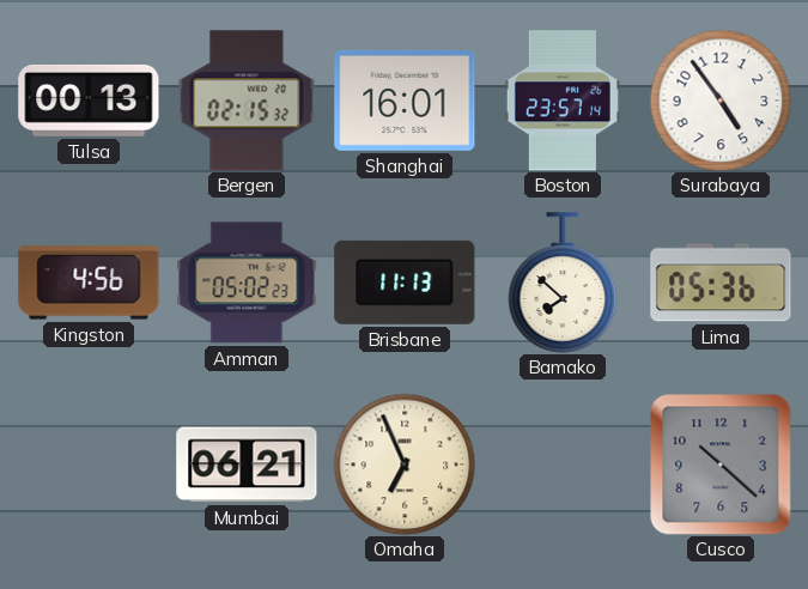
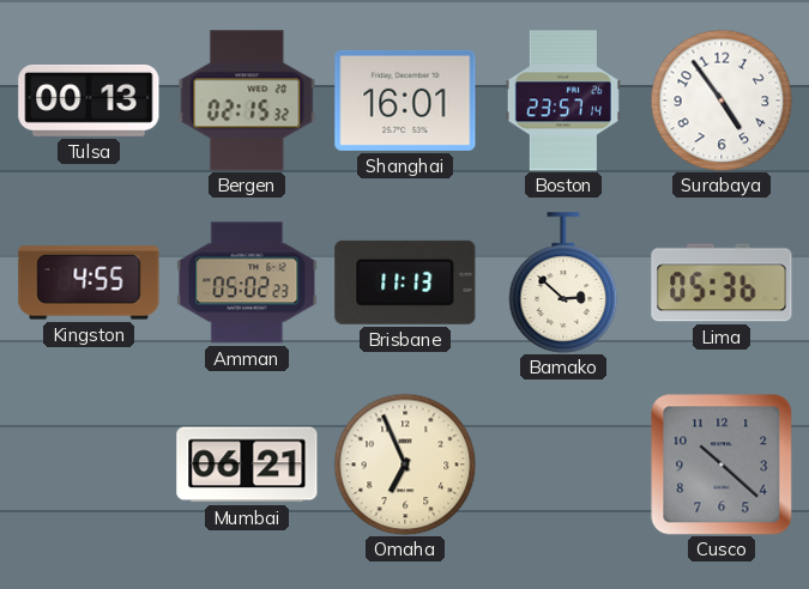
Kingston: 4:56 -> 4:55 (89, 283)
Bamako: 7:52 -> 2:52 (563, 283)
